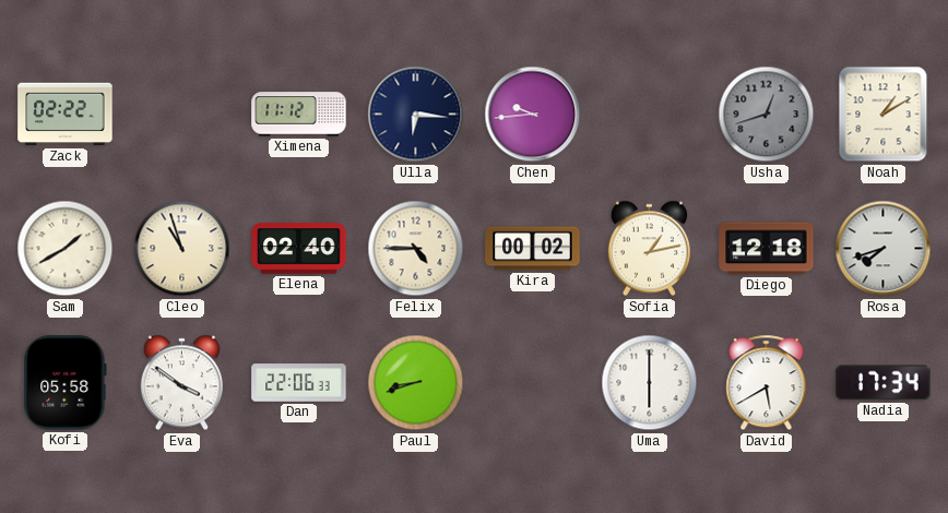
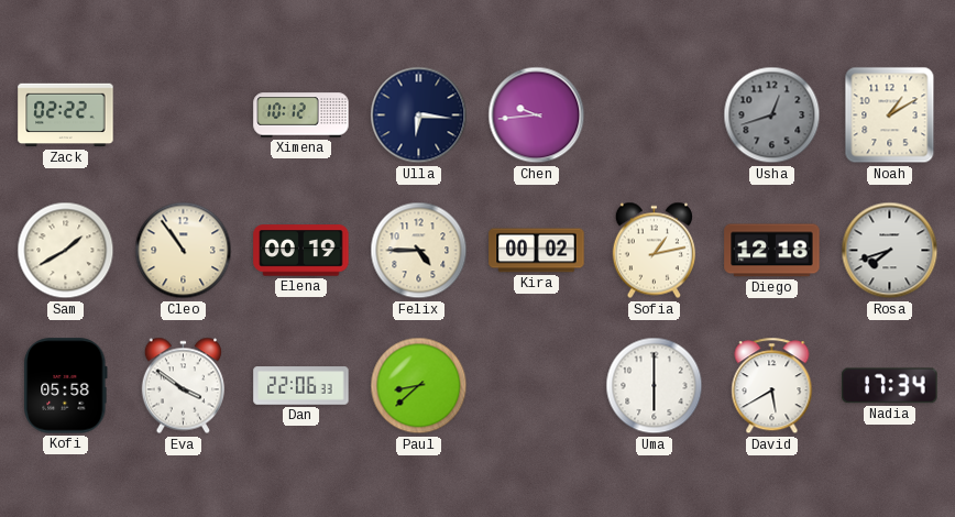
Ximena: 11:12 -> 10:12 (301, 116)
Cleo: 10:57 -> 10:54 (184, 251)
Elena: 02:40 -> 00:19 (301, 251)
Paul: 8:42 -> 8:38 (419, 386)
